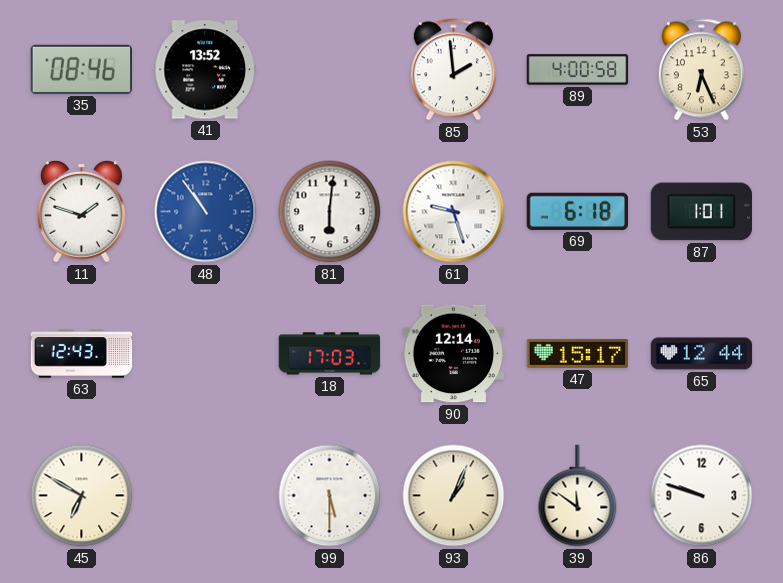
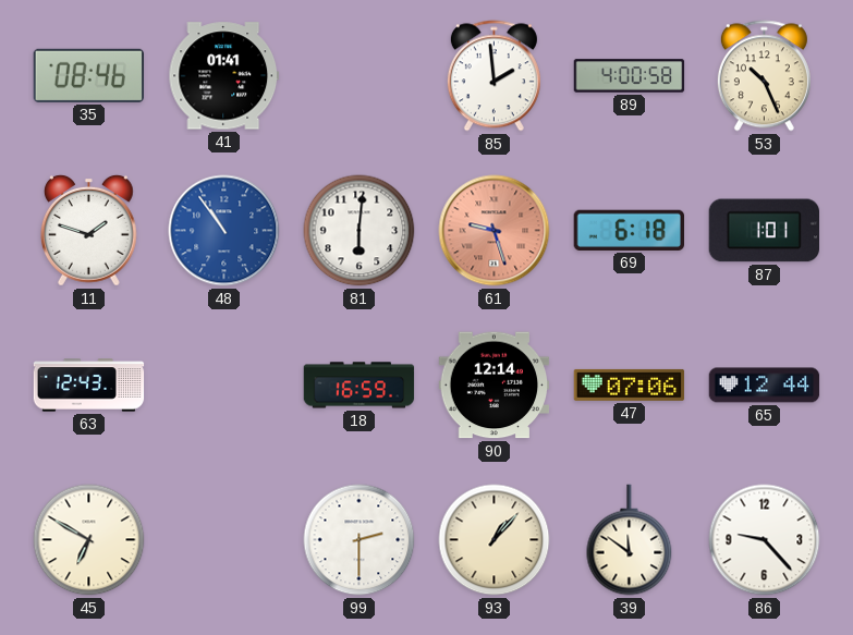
41: 13:52 -> 01:41 (223, 76)
53: 6:26 -> 10:26 (764, 76)
61 dial: white -> salmon (495, 231)
18: 17:03 -> 16:59 (360, 386)
47: 15:17 -> 07:06 (630, 384)
99: 5:30 -> 2:30 (360, 540)
93: 1:04 -> 1:07 (495, 540)
86: 9:48 -> 9:23 (765, 540)
